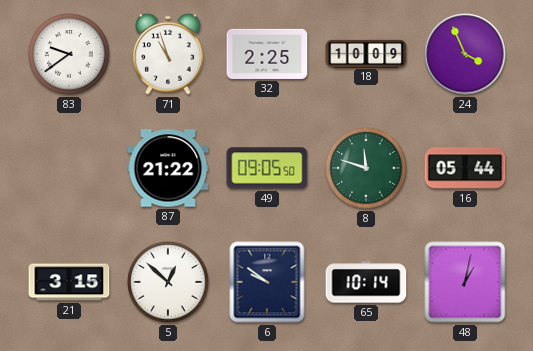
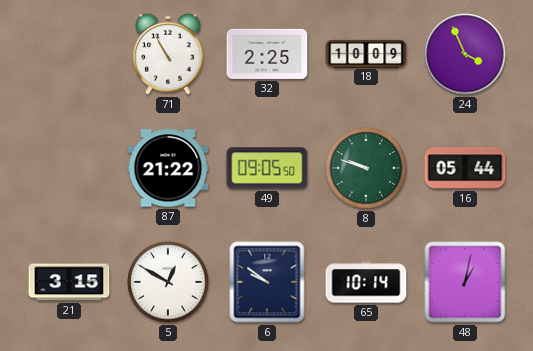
83: 9:39 -> none (69, 54)
71: 10:57 -> 10:55 (168, 54)
8: 11:48 -> 9:48 (366, 168)
5: 12:52 -> 12:50 (168, 282)
